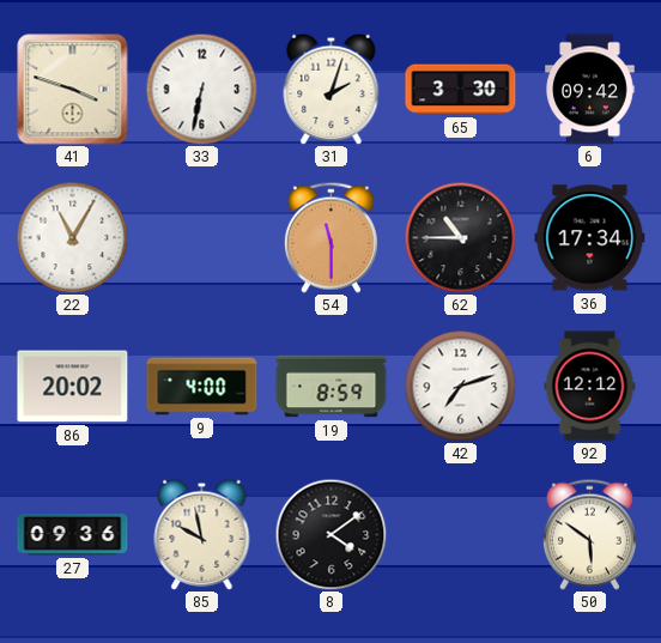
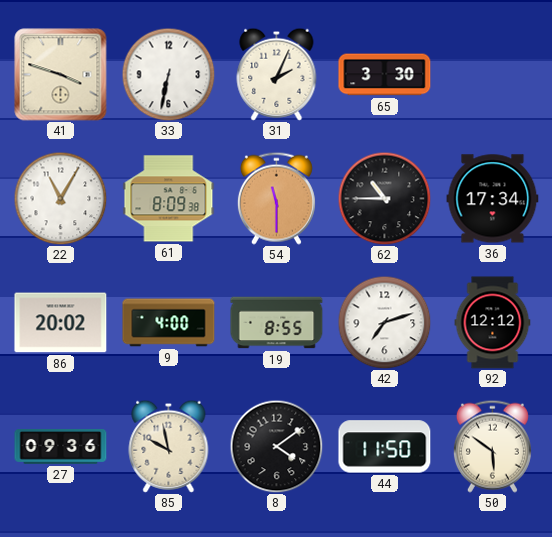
31: 2:03 -> 2:04 (277, 74)
6: 09:42 -> none (590, 90)
61: none -> 8:09 (169, 199)
19: 8:59 -> 8:55 (277, 323)
44: none -> 11:50 (385, 447)
